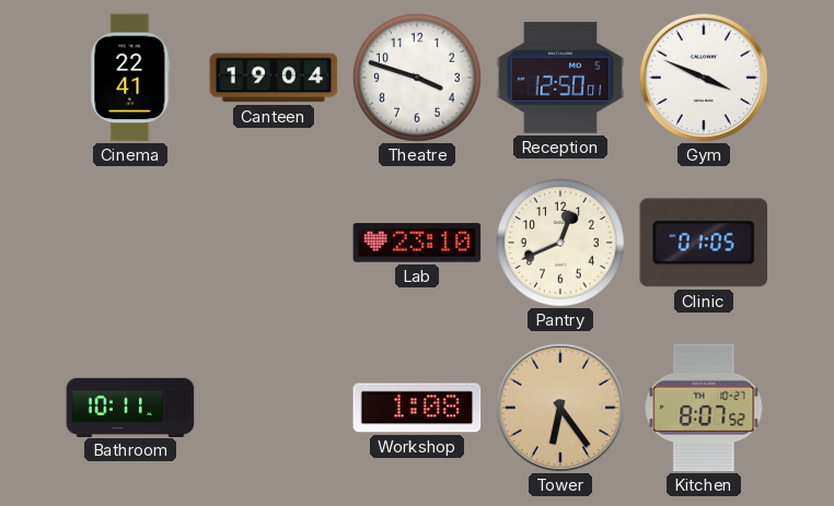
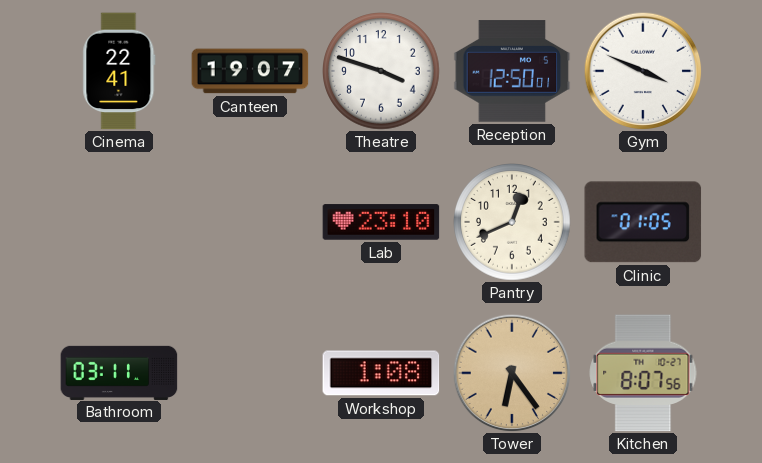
Canteen: 19:04 -> 19:07 (250, 71)
Bathroom: 10:11 -> 03:11 (119, 372)
Kitchen: 8:07:52 -> 8:07:56 (643, 373)
